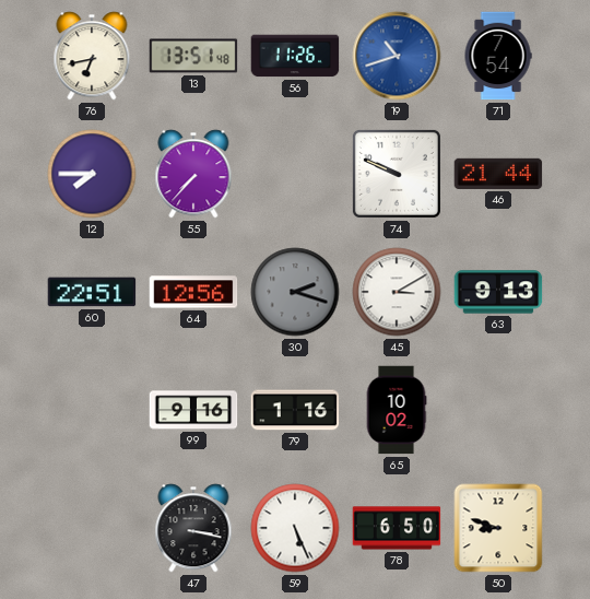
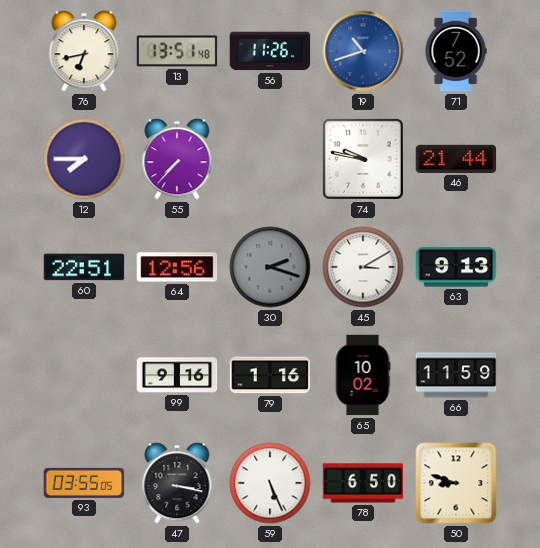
71: 7:54 -> 7:52 (456, 51)
74: 9:49 -> 9:47 (363, 159)
66: none -> 11:59 (456, 375)
93: none -> 03:55 (84, 483)
